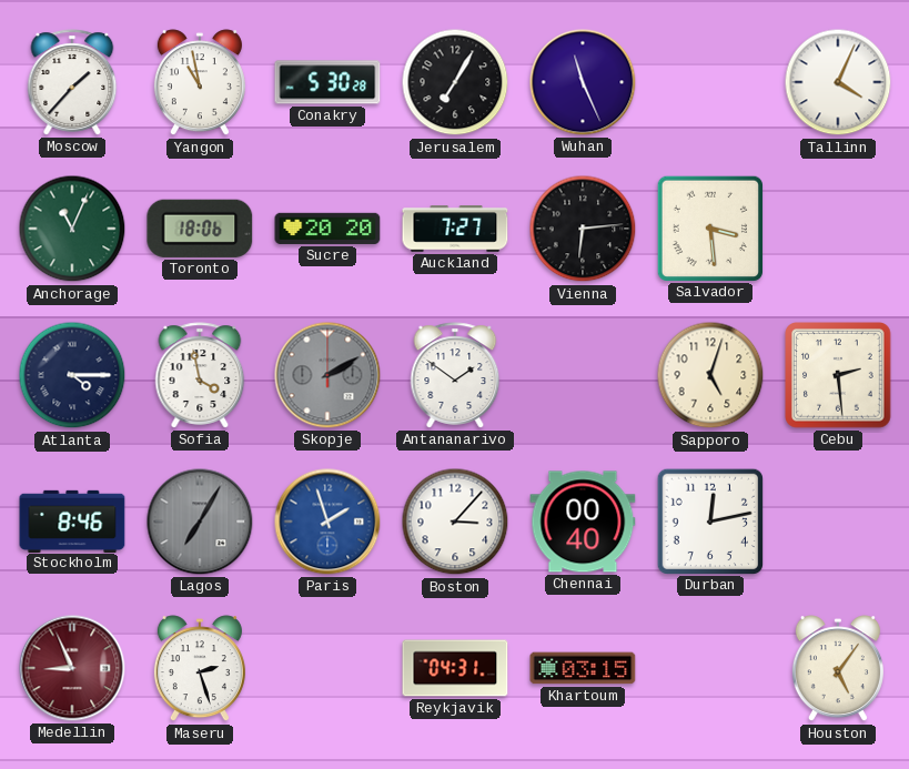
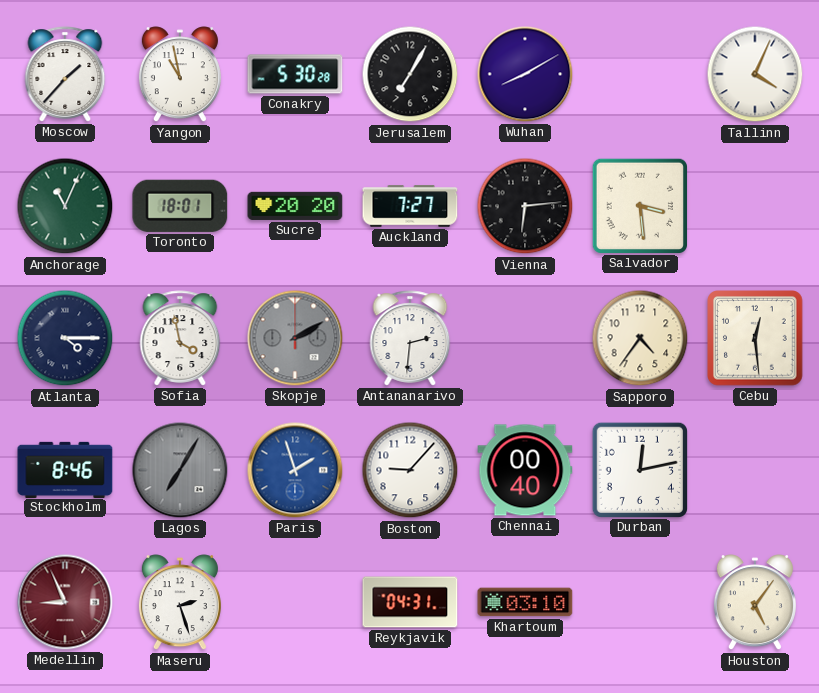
Wuhan: 11:26 -> 8:10 (525, 74)
Toronto: 18:06 -> 18:01 (180, 206)
Antananarivo: 1:51 -> 2:31 (410, 338)
Sapporo: 5:03 -> 4:36 (640, 338)
Cebu: 2:29 -> 12:29 (756, 339)
Boston: 3:07 -> 9:07 (410, 470)
Khartoum: 03:15 -> 03:10 (525, 602)
